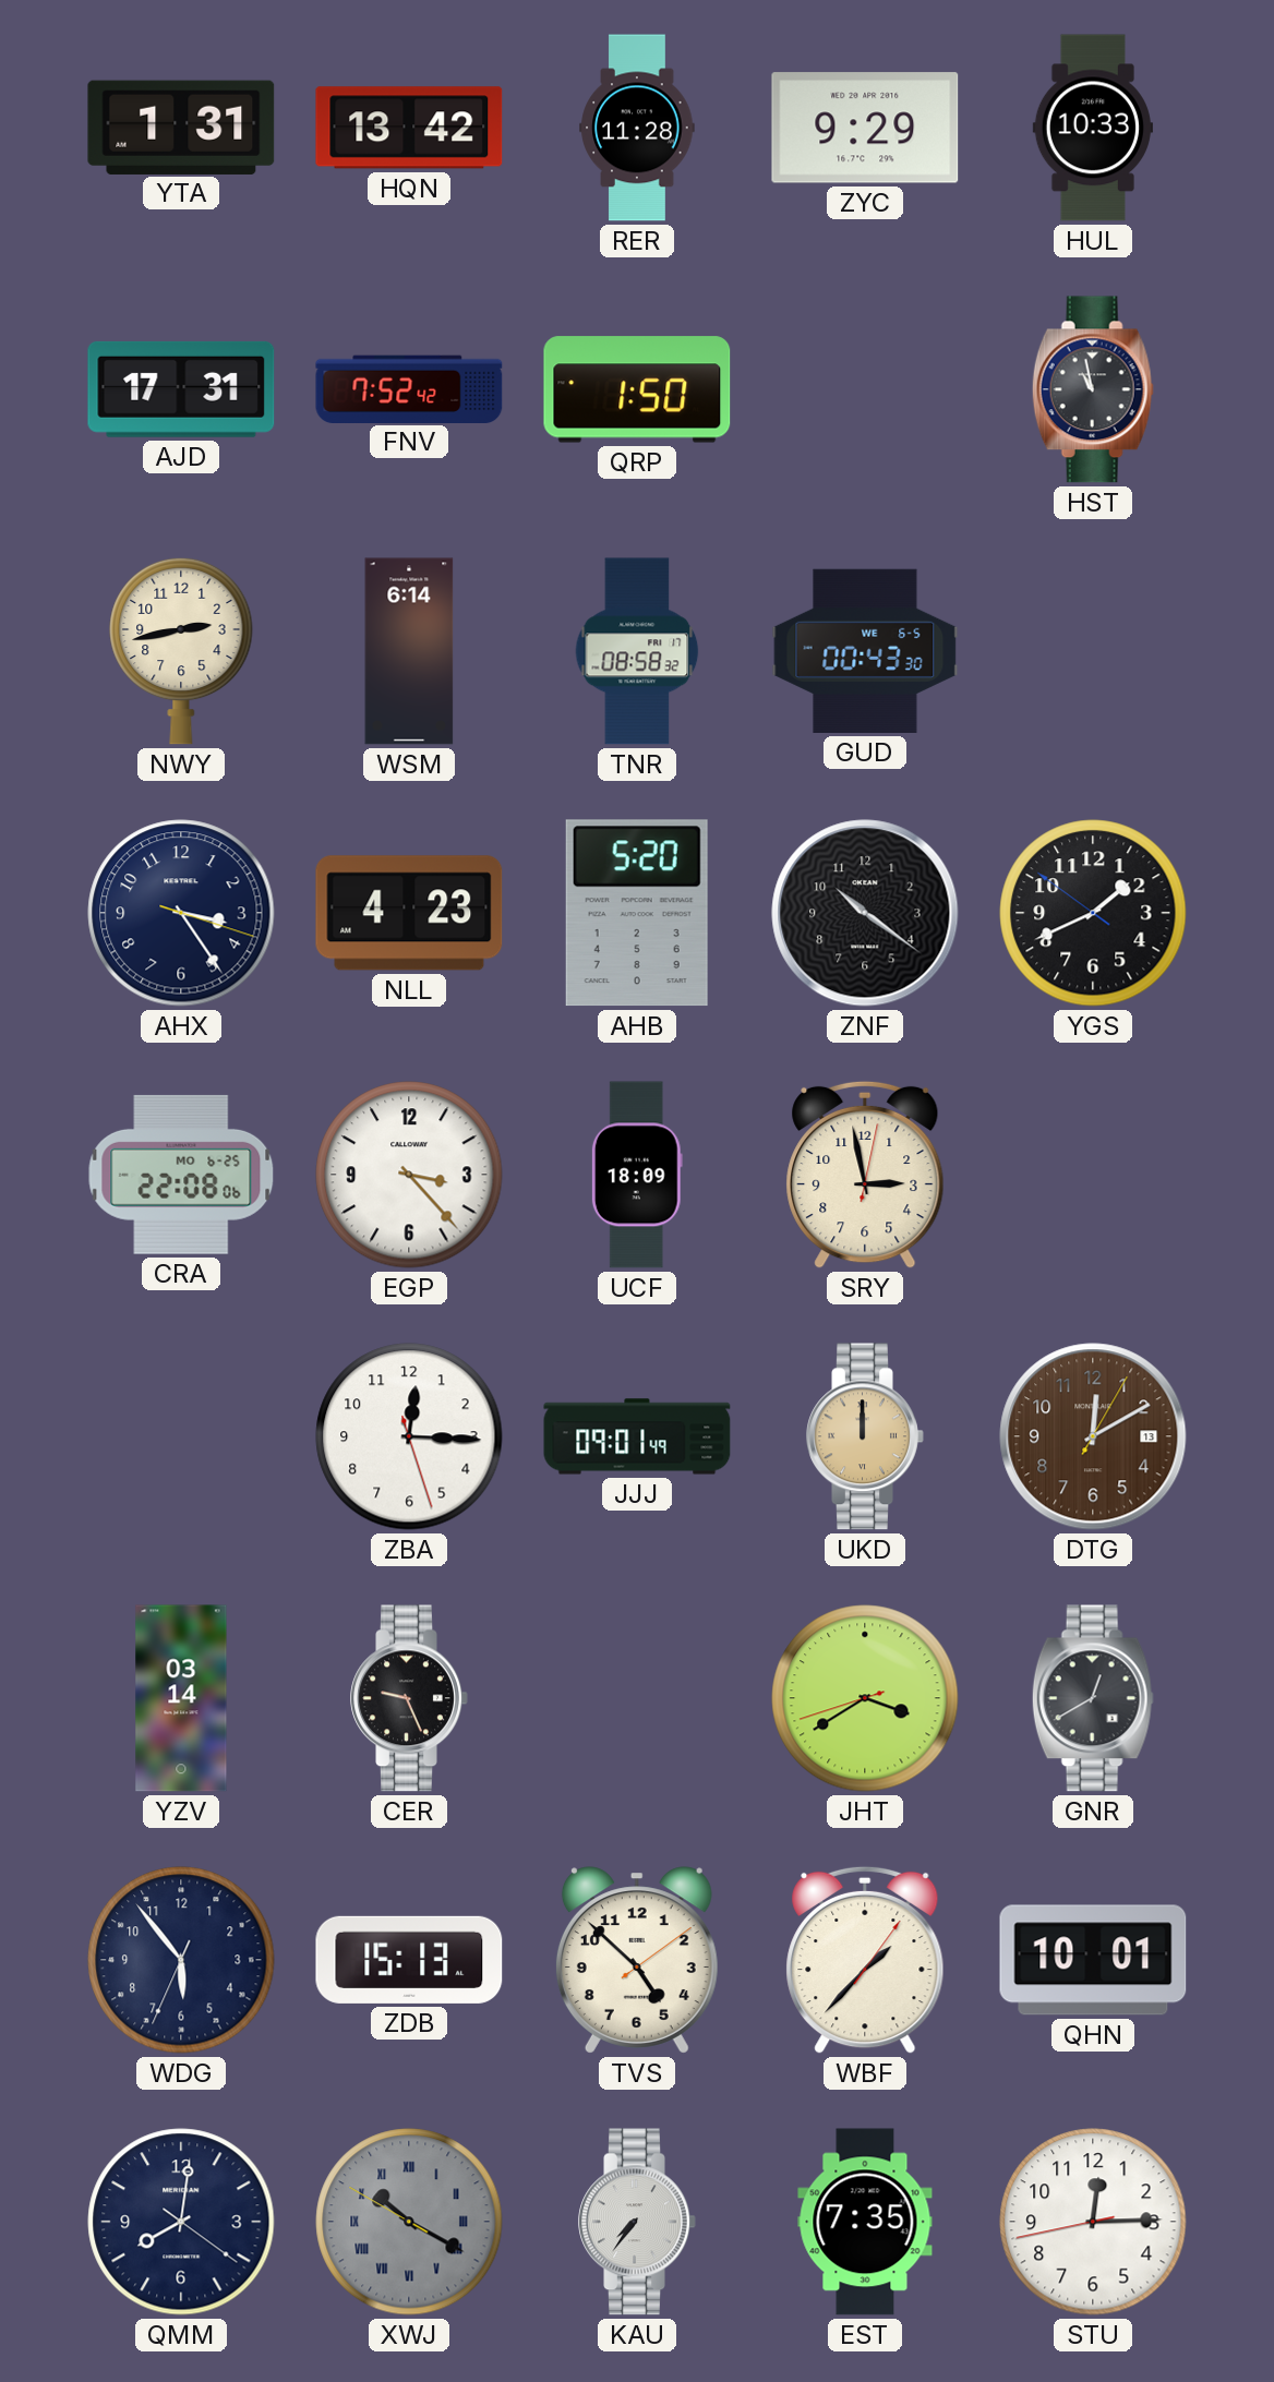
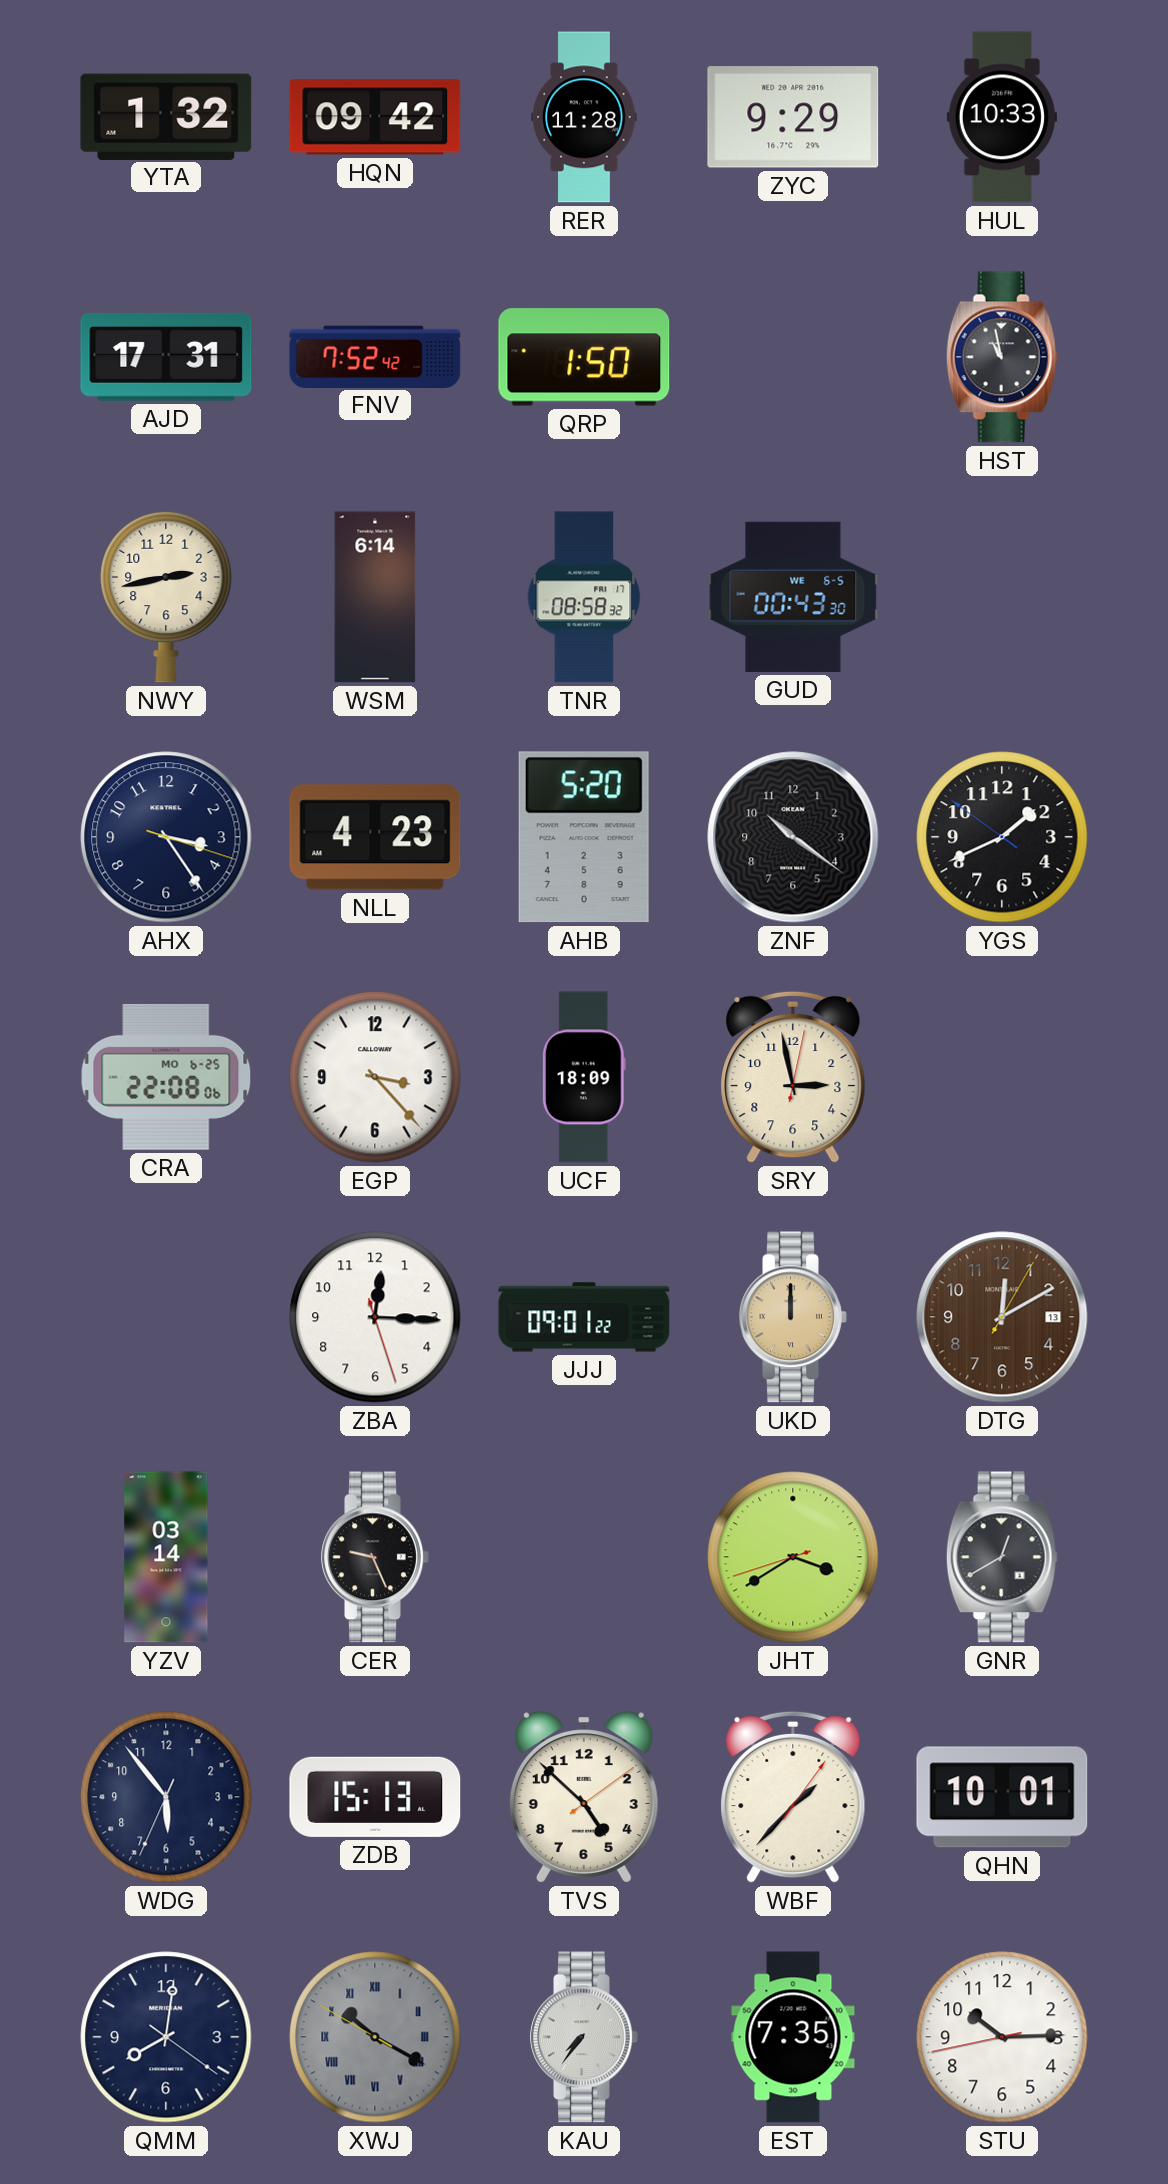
YTA: 1:31 -> 1:32 (166, 116)
HQN: 13:42 -> 09:42 (375, 117)
JJJ: 09:01:49 -> 09:01:22 (584, 1317)
STU: 12:14 -> 10:14 (1002, 2037)
